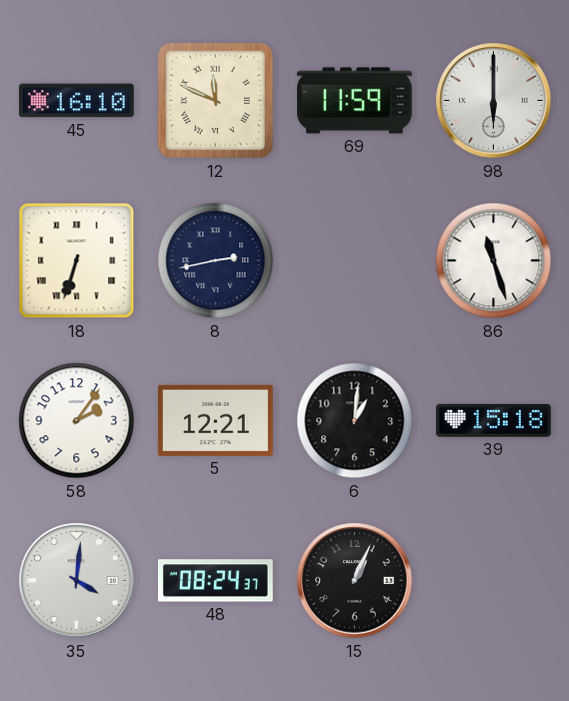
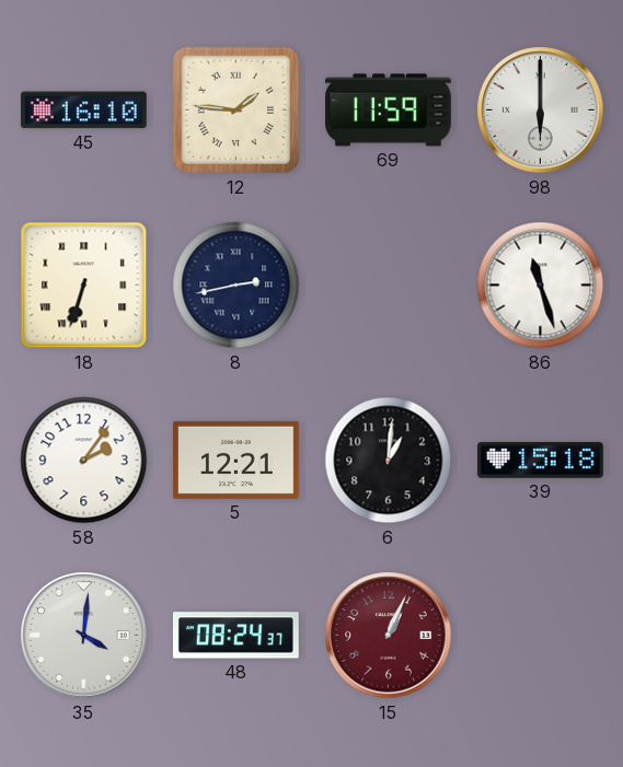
12: 11:49 -> 1:46 (236, 111)
15 dial: black -> burgundy (389, 636)
